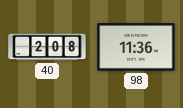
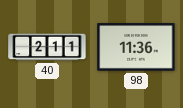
40: 2:08 -> 2:11 (47, 47)
